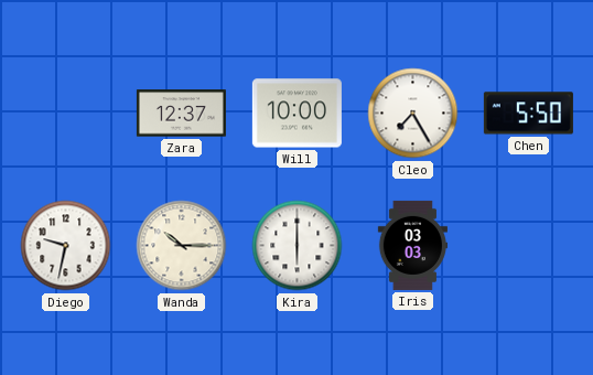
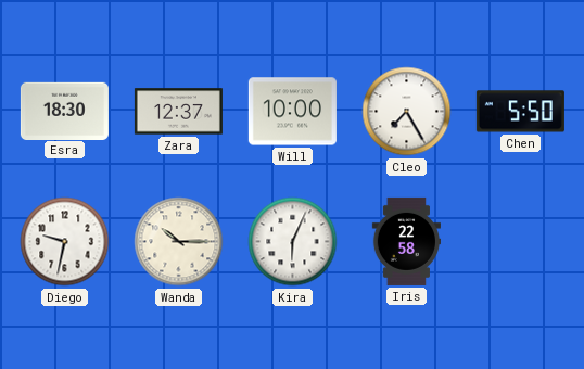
Esra: none -> 18:30 (64, 111)
Kira: 6:00 -> 6:04 (293, 242)
Iris: 03:03 -> 22:58 (406, 241)
